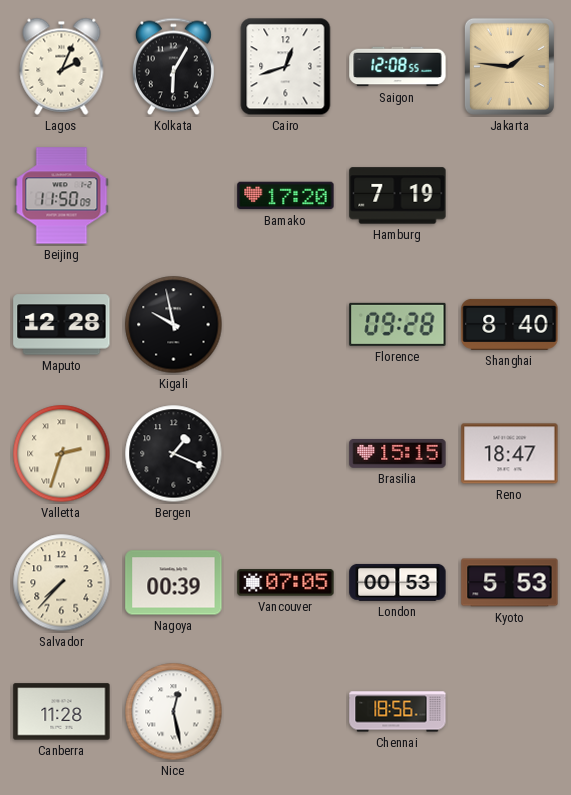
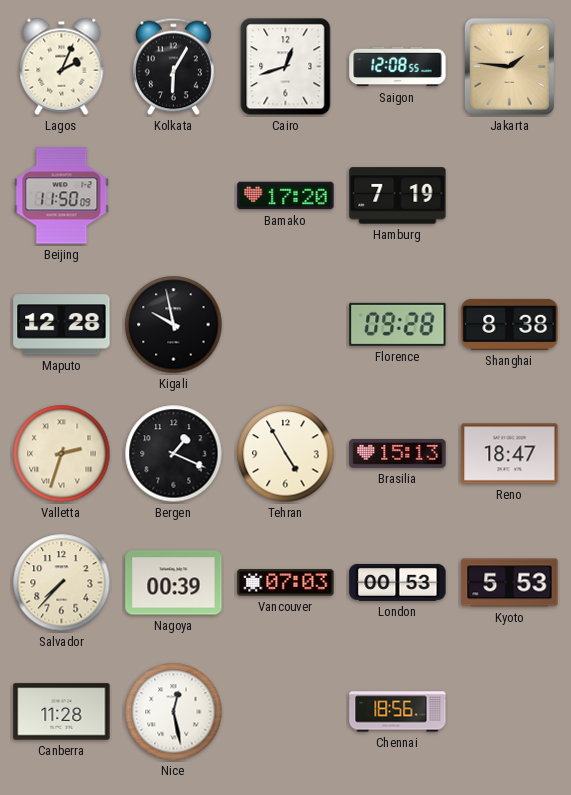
Shanghai: 8:40 -> 8:38 (510, 324)
Tehran: none -> 4:55 (286, 454)
Brasilia: 15:15 -> 15:13 (398, 453)
Vancouver: 07:05 -> 07:03 (286, 583)
